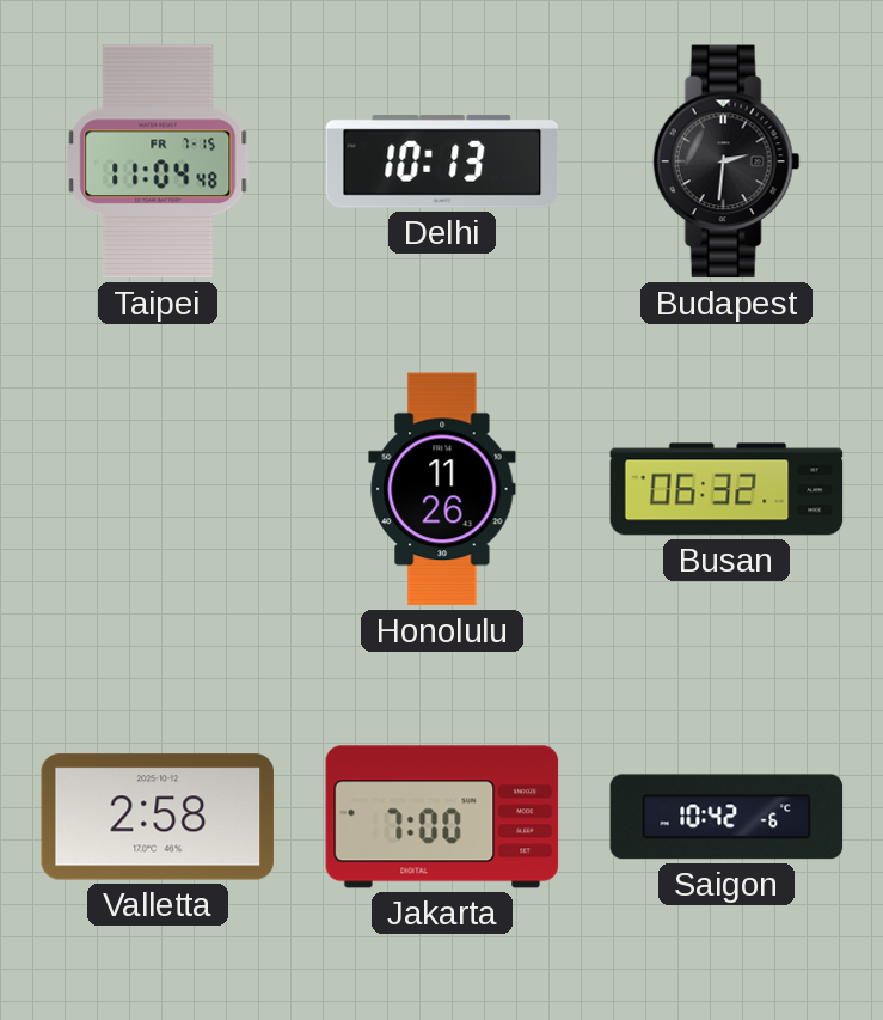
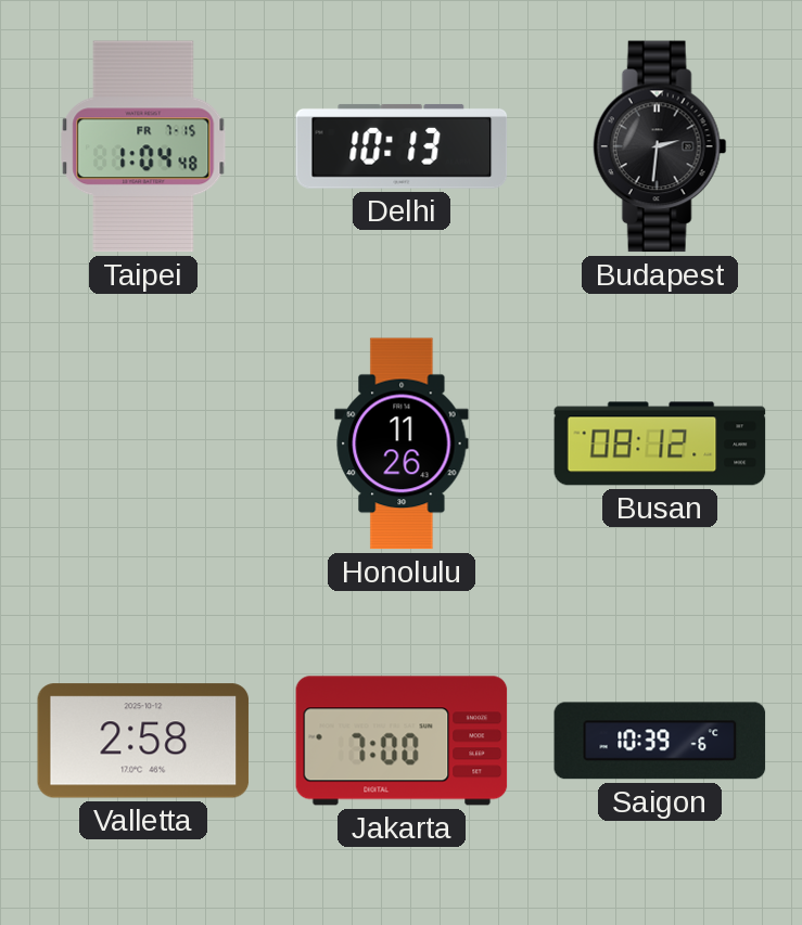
Taipei: 11:04 -> 1:04 (143, 146)
Busan: 06:32 -> 08:12 (660, 444)
Saigon: 10:42 -> 10:39 (660, 741)
